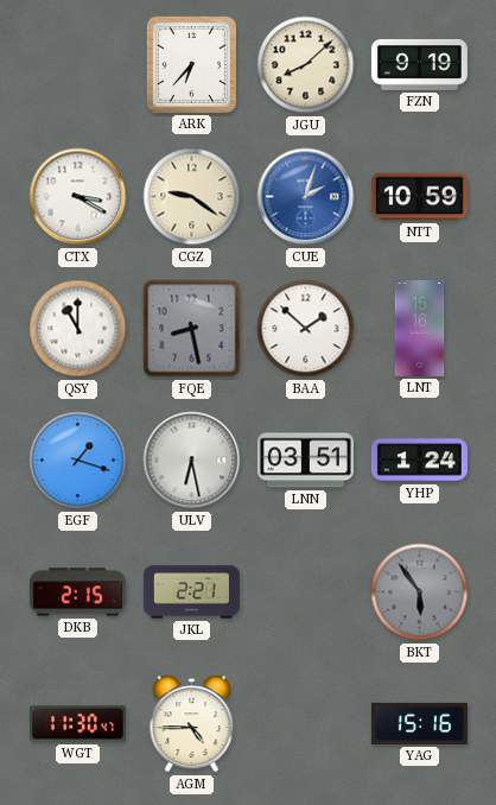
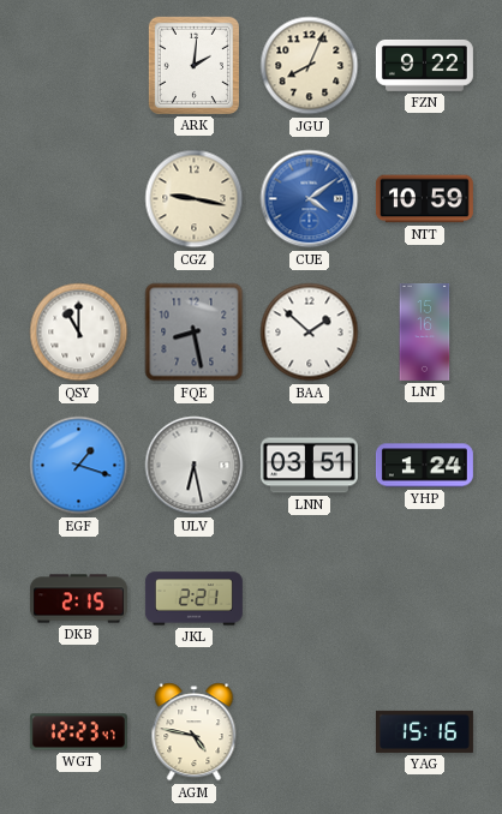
ARK: 6:37 -> 2:01 (193, 65)
JGU: 8:08 -> 8:04 (310, 66)
FZN: 9:19 -> 9:22 (424, 66)
CTX: 3:20 -> none (78, 197)
CGZ: 9:21 -> 9:17 (195, 199)
CUE: 2:03 -> 4:09 (310, 199)
BKT: 5:54 -> none (420, 592)
WGT: 11:30 -> 12:23 (78, 732)
AGM: 4:45 -> 4:47 (195, 732)
